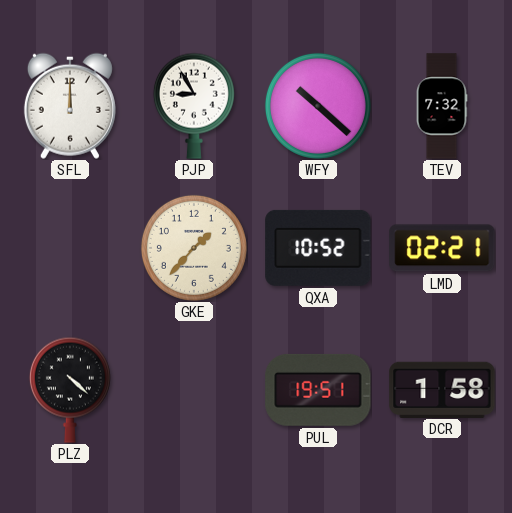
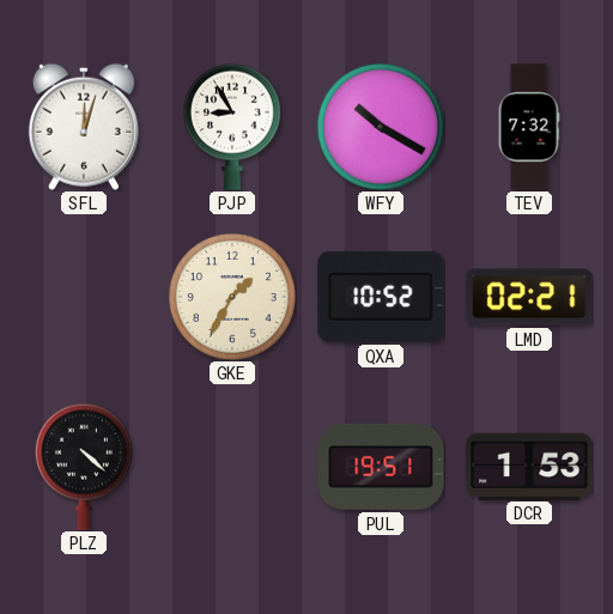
SFL: 12:00 -> 12:03 (84, 127)
WFY: 10:22 -> 10:20 (381, 127)
GKE: 1:37 -> 1:35 (232, 297)
DCR: 1:58 -> 1:53 (529, 466)
